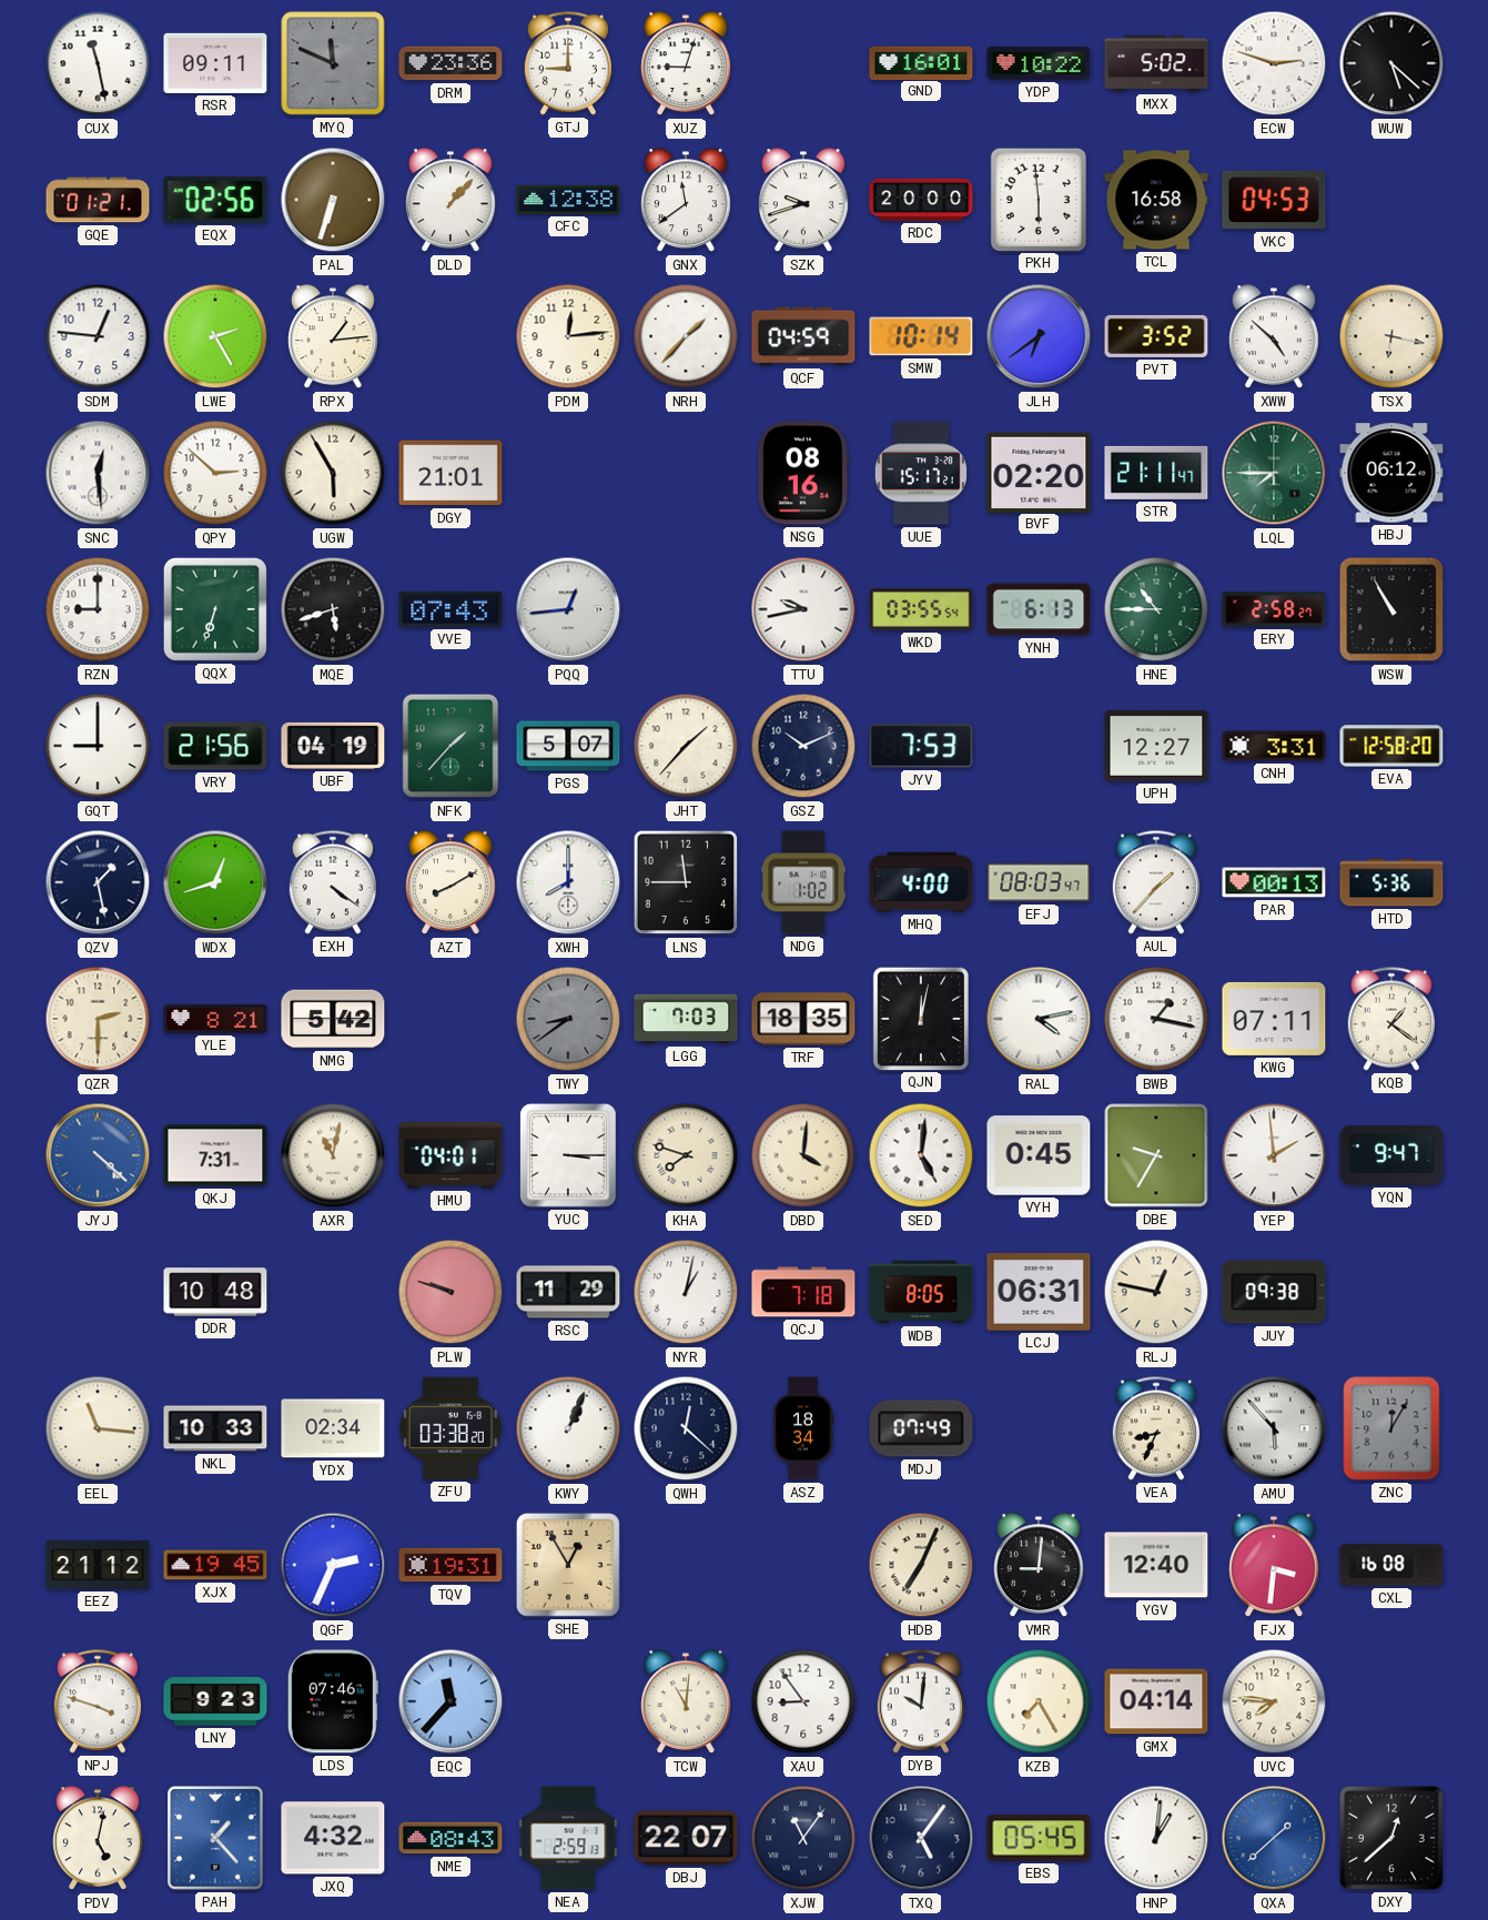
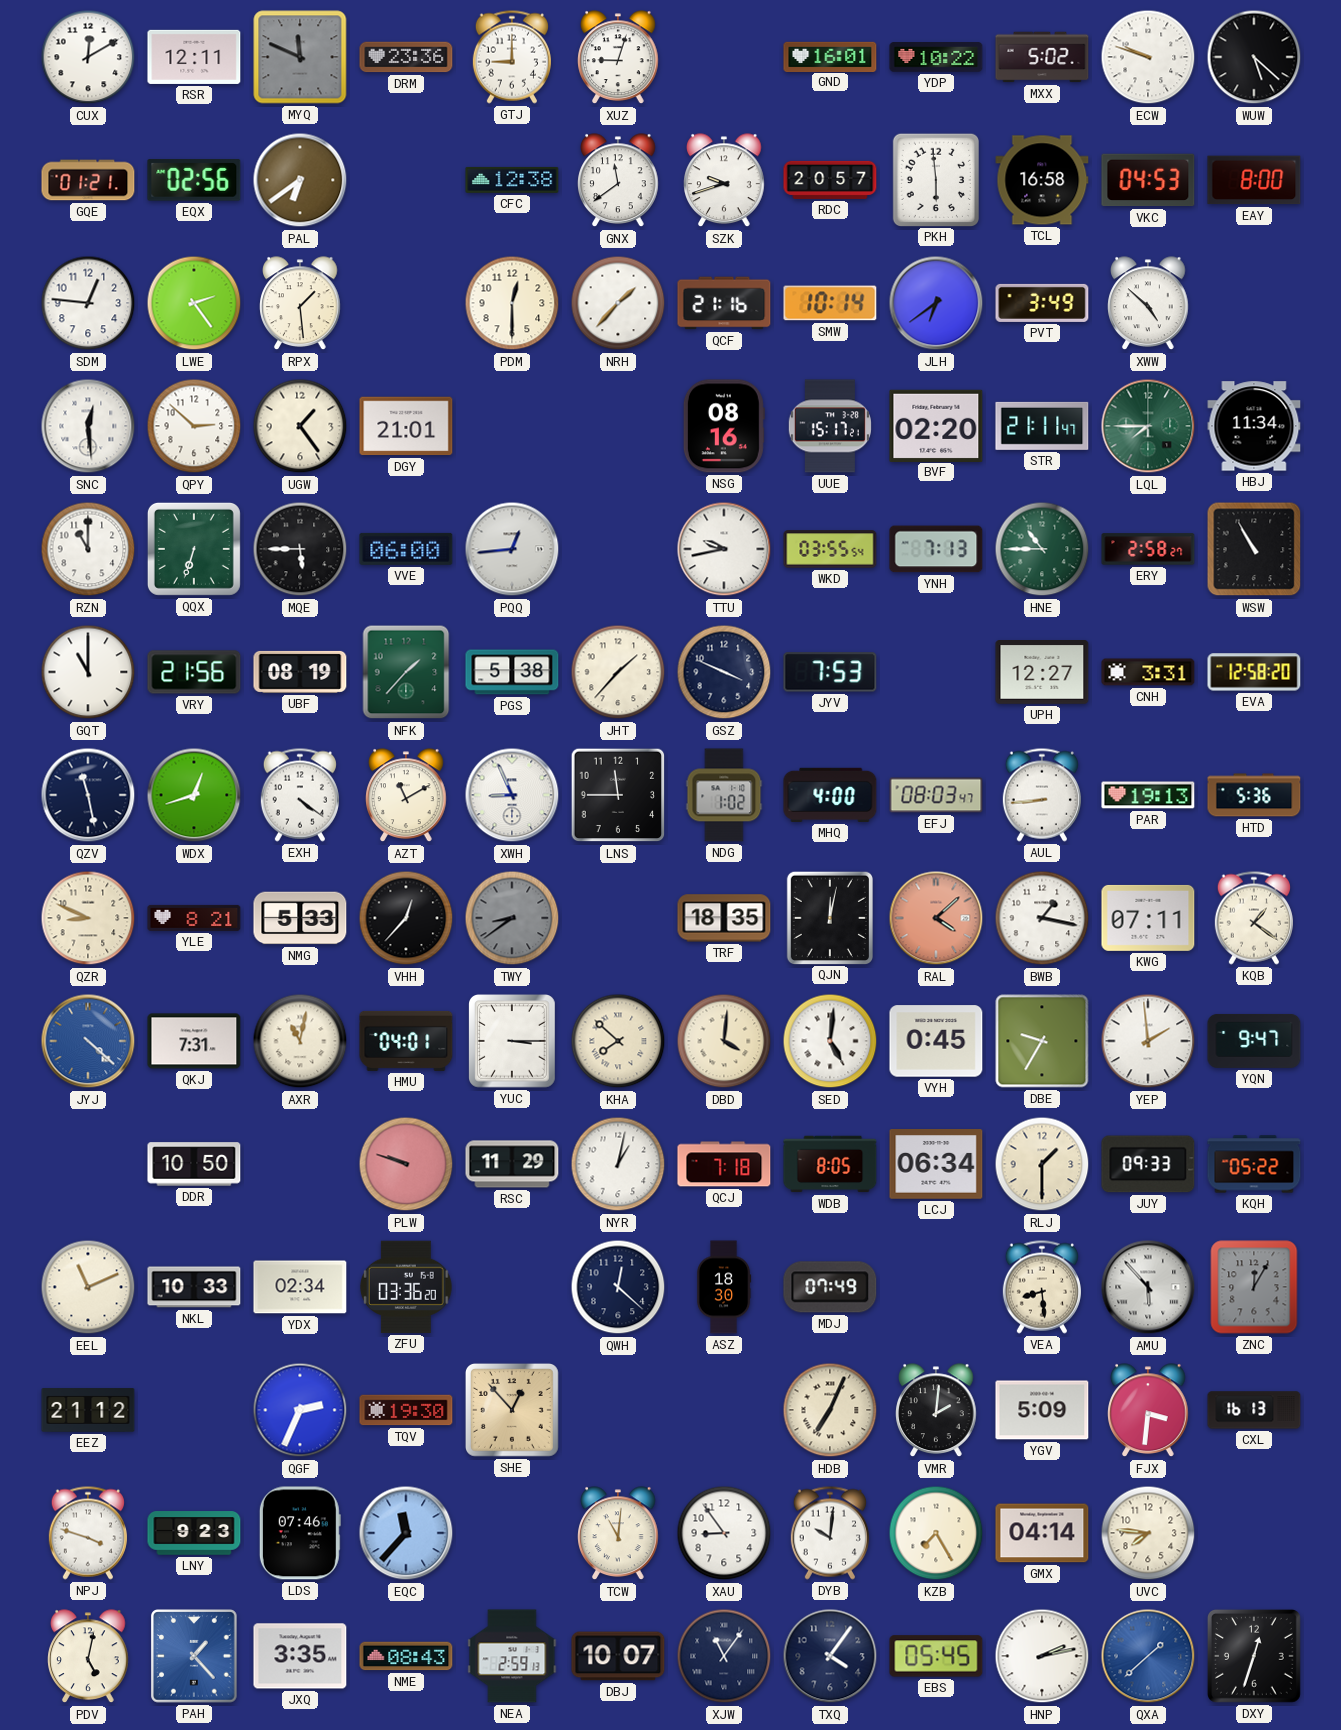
CUX: 11:28 -> 12:10 (88, 57)
RSR: 09:11 -> 12:11 (194, 57)
ECW: 2:48 -> 9:48 (1148, 57)
PAL: 6:33 -> 6:39 (300, 180)
DLD: 1:07 -> none (451, 201)
RDC: 20:00 -> 20:57 (830, 180)
EAY: none -> 8:00 (1254, 180)
LWE: 2:25 -> 2:24 (194, 303)
RPX: 1:14 -> 1:29 (300, 304)
PDM: 12:14 -> 12:30 (512, 303)
QCF: 04:59 -> 21:16 (724, 303)
PVT: 3:52 -> 3:49 (1042, 303)
TSX: 6:17 -> none (1391, 336)
UGW: 5:55 -> 1:24 (300, 426)
HBJ: 06:12 -> 11:34 (1254, 426)
RZN: 9:00 -> 11:00 (88, 549)
MQE: 5:42 -> 5:45 (300, 549)
VVE: 07:43 -> 06:00 (406, 549)
YNH: 6:13 -> 7:13 (936, 549)
GQT: 9:00 -> 11:00 (88, 672)
UBF: 04:19 -> 08:19 (300, 672)
PGS: 5:07 -> 5:38 (512, 672)
GSZ: 10:11 -> 3:49 (724, 672)
QZV: 1:28 -> 11:28 (88, 795)
AZT: 8:10 -> 11:10 (406, 796)
XWH: 8:00 -> 8:56 (512, 795)
AUL: 1:37 -> 8:44 (1042, 795)
PAR: 00:13 -> 19:13 (1148, 795)
QZR: 2:30 -> 8:49 (88, 918)
NMG: 5:42 -> 5:33 (300, 918)
VHH: none -> 12:37 (406, 918)
LGG: 7:03 -> none (686, 1019)
RAL: 4:13 -> 4:08 (936, 918)
RAL dial: white -> salmon (936, 918)
KHA: 7:48 -> 7:52 (618, 1041)
DDR: 10:48 -> 10:50 (194, 1164)
LCJ: 06:31 -> 06:34 (936, 1164)
RLJ: 12:47 -> 1:30 (1042, 1164)
JUY: 09:38 -> 09:33 (1148, 1164)
KQH: none -> 05:22 (1254, 1164)
EEL: 11:16 -> 11:11 (88, 1287)
ZFU: 03:38 -> 03:36 (406, 1287)
KWY: 1:04 -> none (568, 1428)
ASZ: 18:34 -> 18:30 (724, 1287)
VEA: 8:34 -> 8:29 (1042, 1287)
XJX: 19:45 -> none (215, 1565)
TQV: 19:31 -> 19:30 (406, 1410)
SHE: 12:55 -> 12:53 (512, 1410)
VMR: 9:01 -> 2:01 (936, 1411)
YGV: 12:40 -> 5:09 (1042, 1410)
CXL: 16:08 -> 16:13 (1254, 1410)
JXQ: 4:32 -> 3:35 (300, 1656)
DBJ: 22:07 -> 10:07 (618, 1656)
TXQ: 5:06 -> 4:06 (830, 1656)
HNP: 1:01 -> 2:13 (1042, 1656)
DXY: 12:38 -> 12:33 (1254, 1656)
